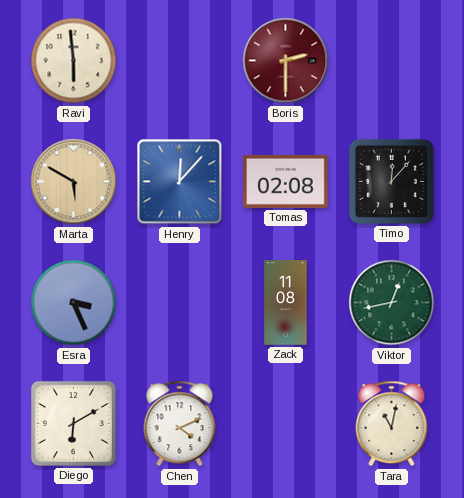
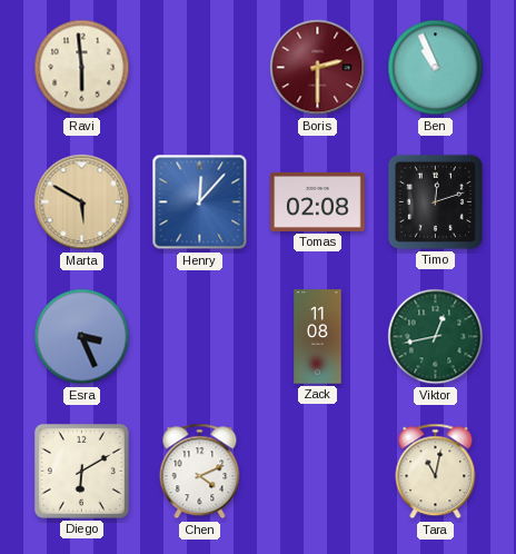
Ben: none -> 10:56 (436, 68)
Timo: 12:07 -> 12:12 (435, 201)
